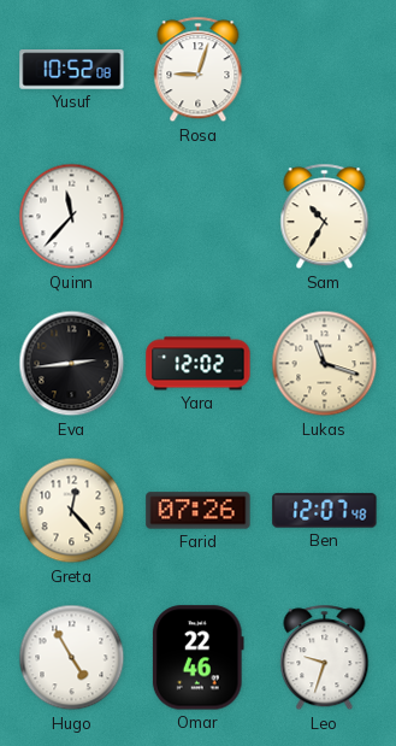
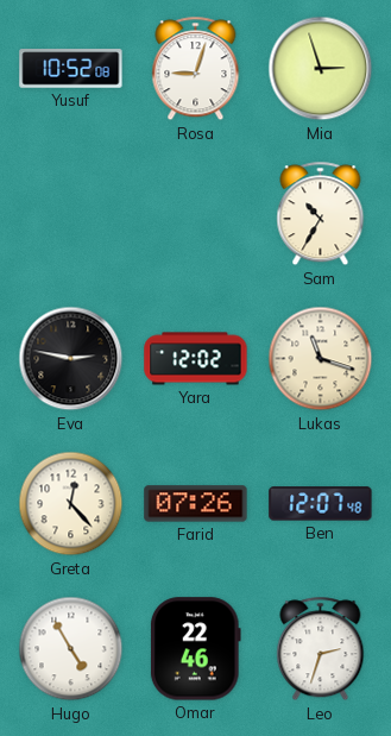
Mia: none -> 2:57 (321, 69)
Quinn: 11:37 -> none (72, 217)
Eva: 2:44 -> 2:47 (71, 359)
Leo: 9:33 -> 2:33 (321, 649)
